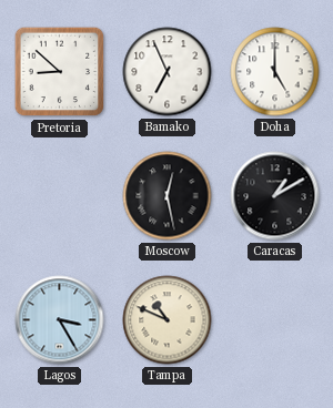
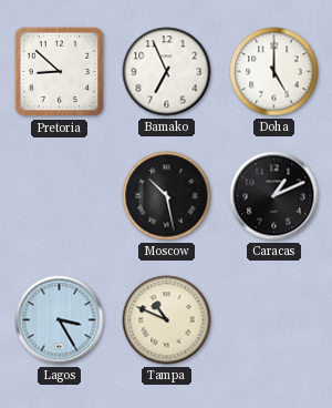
Moscow: 12:28 -> 10:28 (167, 196)
Caracas: 1:10 -> 1:11 (274, 196)
